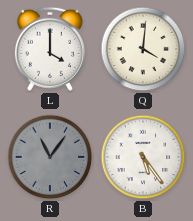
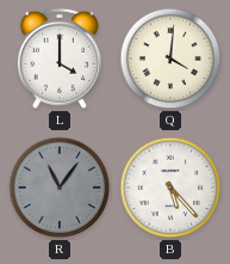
B: 5:24 -> 5:23 (170, 188)
